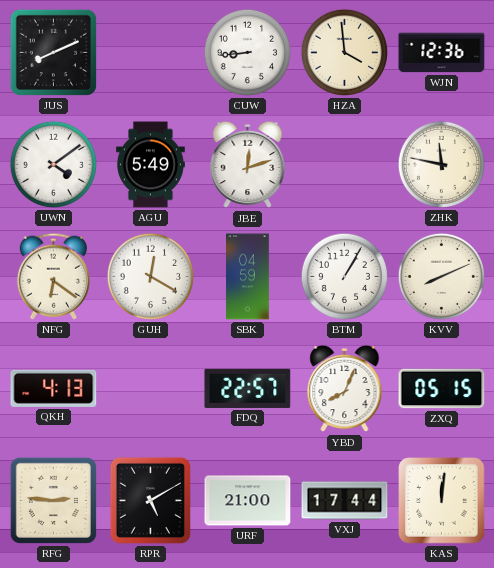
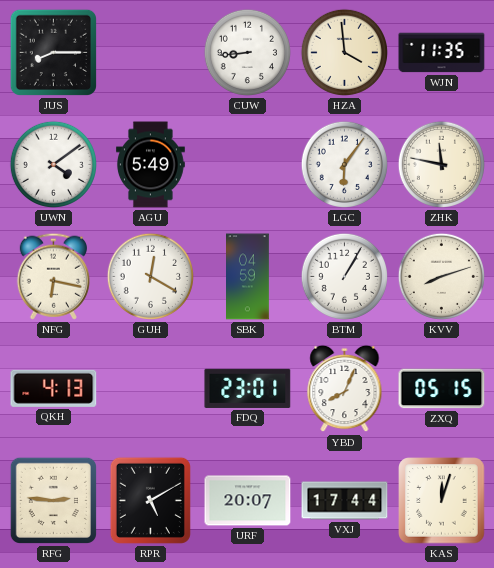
JUS: 8:11 -> 8:15 (53, 52)
WJN: 12:36 -> 11:35 (442, 53)
JBE: 12:12 -> none (248, 165)
LGC: none -> 6:06 (344, 164)
NFG: 6:21 -> 6:17 (53, 276)
KVV: 8:11 -> 8:12 (441, 276)
FDQ: 22:57 -> 23:01 (248, 388)
URF: 21:00 -> 20:07 (248, 501)
KAS: 12:01 -> 12:03 (442, 501)
